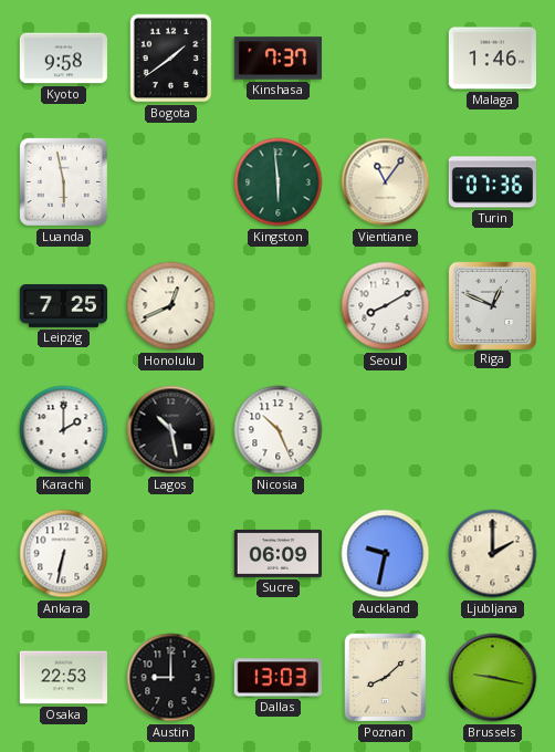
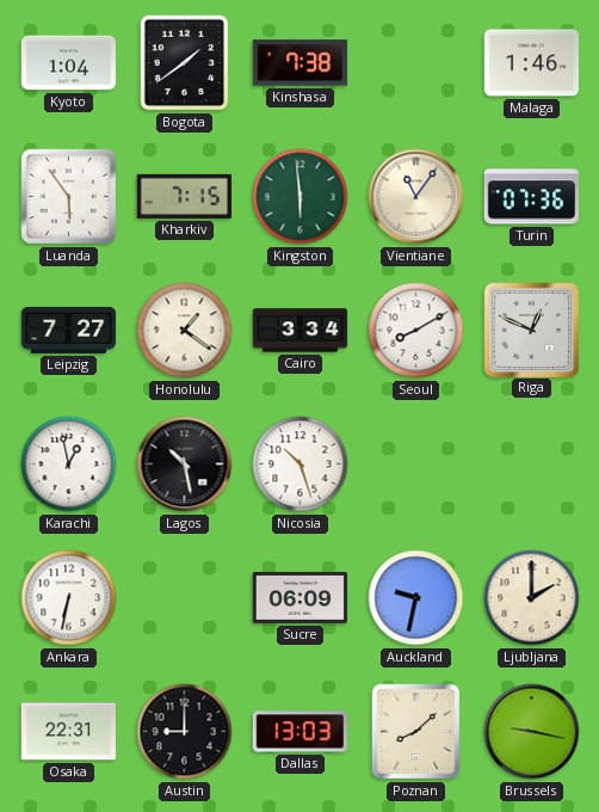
Kyoto: 9:58 -> 1:04 (68, 63)
Kinshasa: 7:37 -> 7:38 (299, 63)
Luanda: 5:58 -> 5:54 (68, 196)
Kharkiv: none -> 7:15 (184, 196)
Leipzig: 7:25 -> 7:27 (69, 330)
Honolulu: 12:41 -> 1:21 (185, 331)
Cairo: none -> 3:34 (301, 331)
Karachi: 2:00 -> 12:58 (69, 465)
Nicosia: 10:26 -> 10:27 (301, 465)
Osaka: 22:53 -> 22:31 (68, 732)
